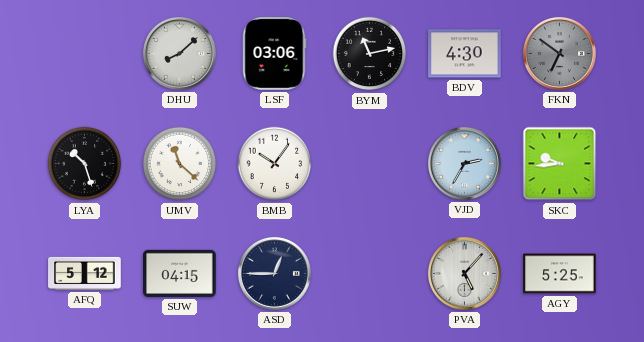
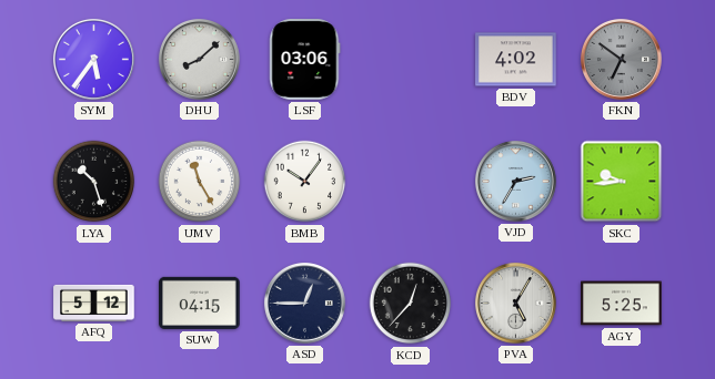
SYM: none -> 5:36 (93, 59)
BYM: 11:13 -> none (370, 54)
BDV: 4:30 -> 4:02 (516, 60)
UMV: 11:22 -> 11:25 (200, 182)
KCD: none -> 12:37 (411, 304)
PVA: 5:07 -> 5:05 (515, 303)
